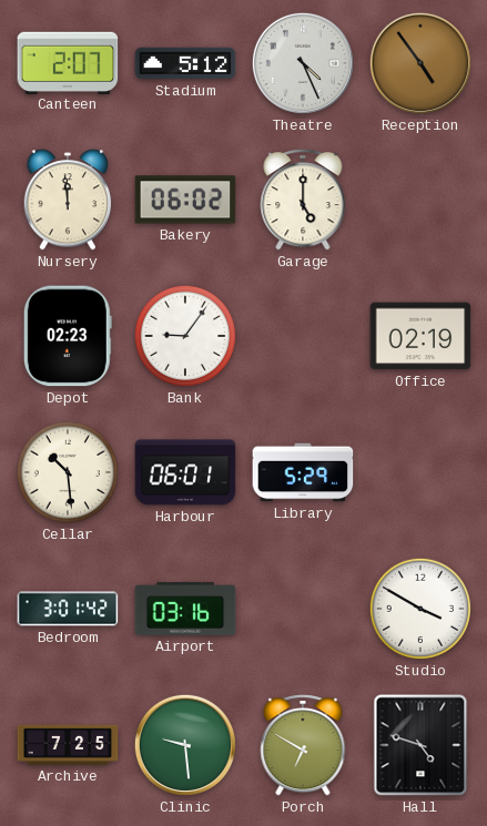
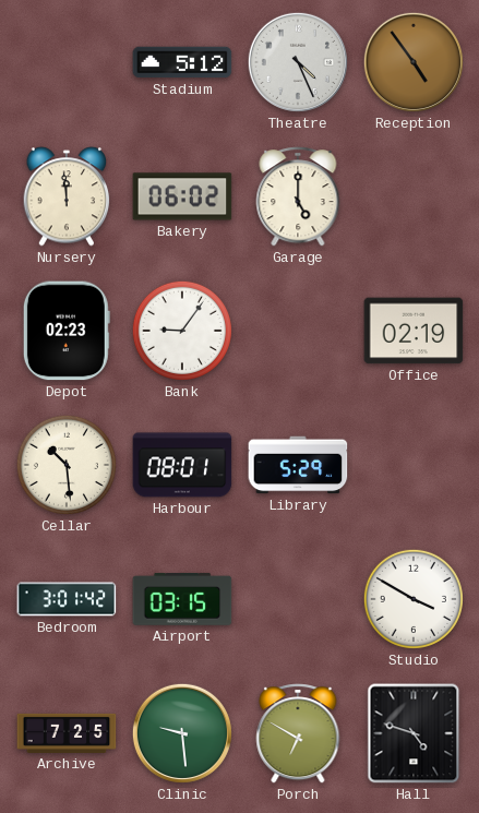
Canteen: 2:07 -> none (68, 62)
Harbour: 06:01 -> 08:01 (182, 465)
Airport: 03:16 -> 03:15 (182, 599)
